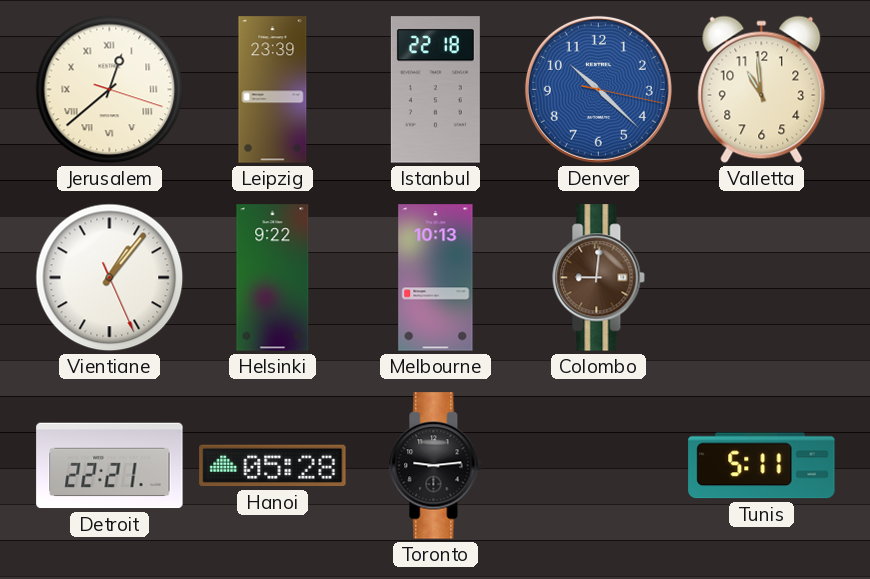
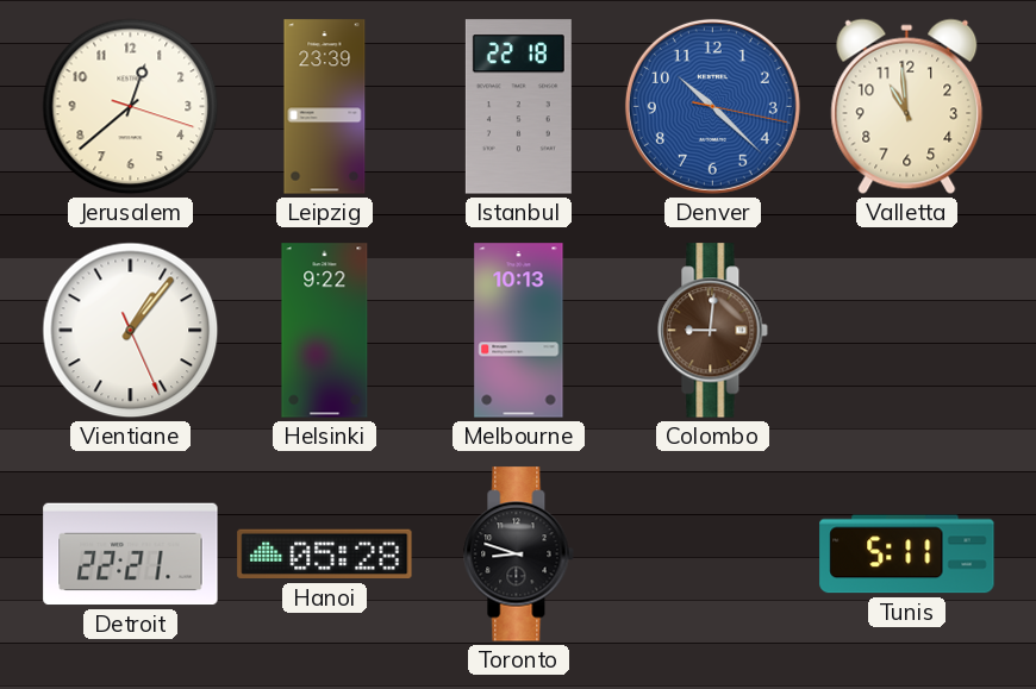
Jerusalem numerals: Roman -> Arabic (131, 107)
Toronto: 9:14 -> 8:48 (519, 555)
